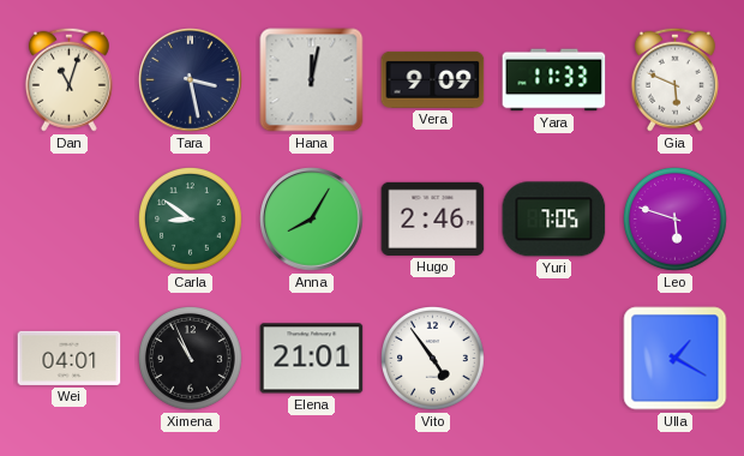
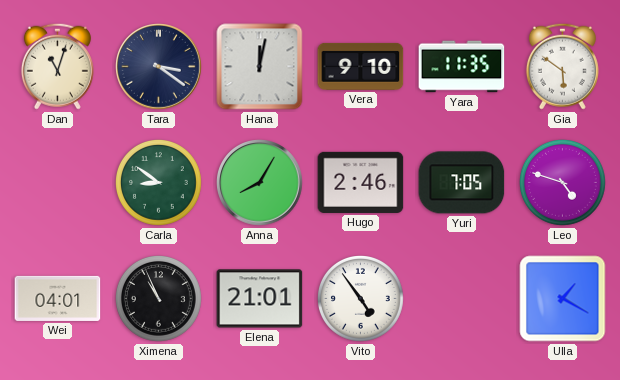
Tara: 3:28 -> 3:21 (159, 67)
Vera: 9:09 -> 9:10 (361, 66)
Yara: 11:33 -> 11:35 (462, 67)
Gia: 5:49 -> 5:51 (562, 66)
Leo: 5:48 -> 4:48 (563, 183)
